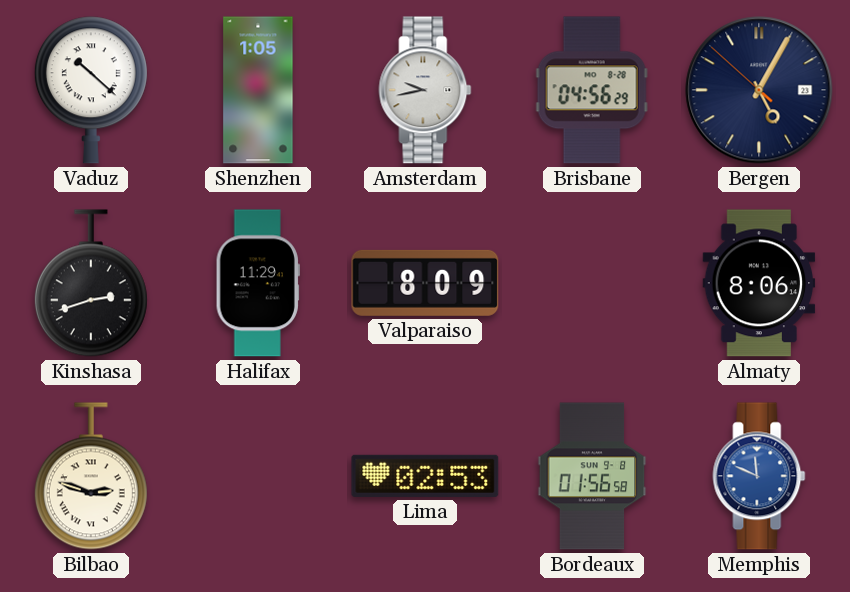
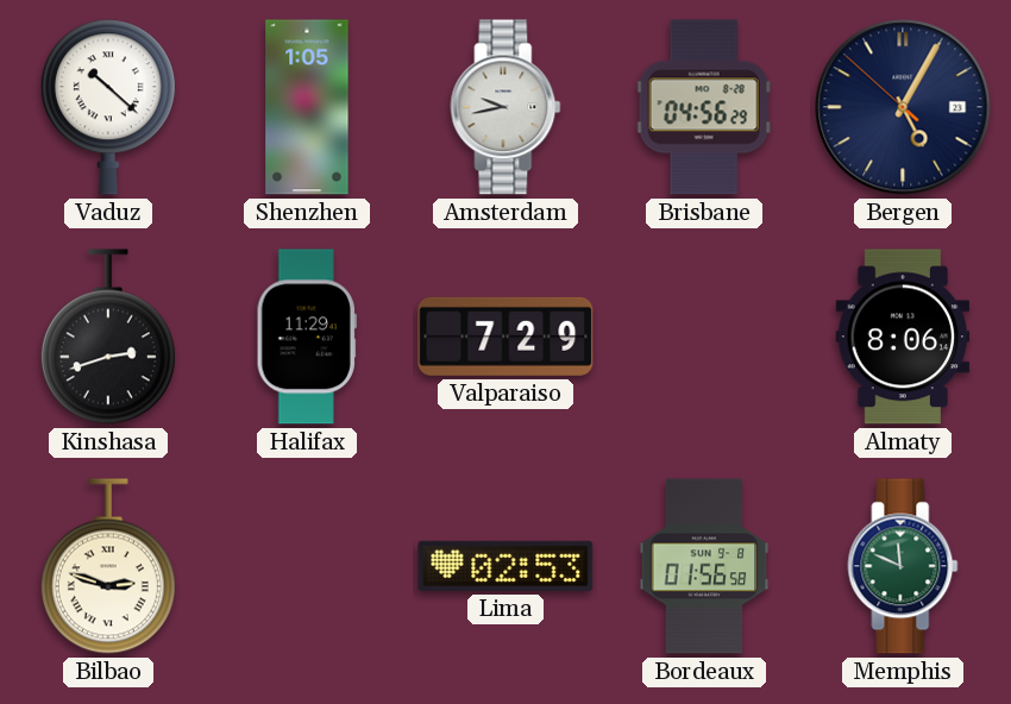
Valparaiso: 8:09 -> 7:29 (505, 337)
Memphis dial: blue -> green (903, 566)
